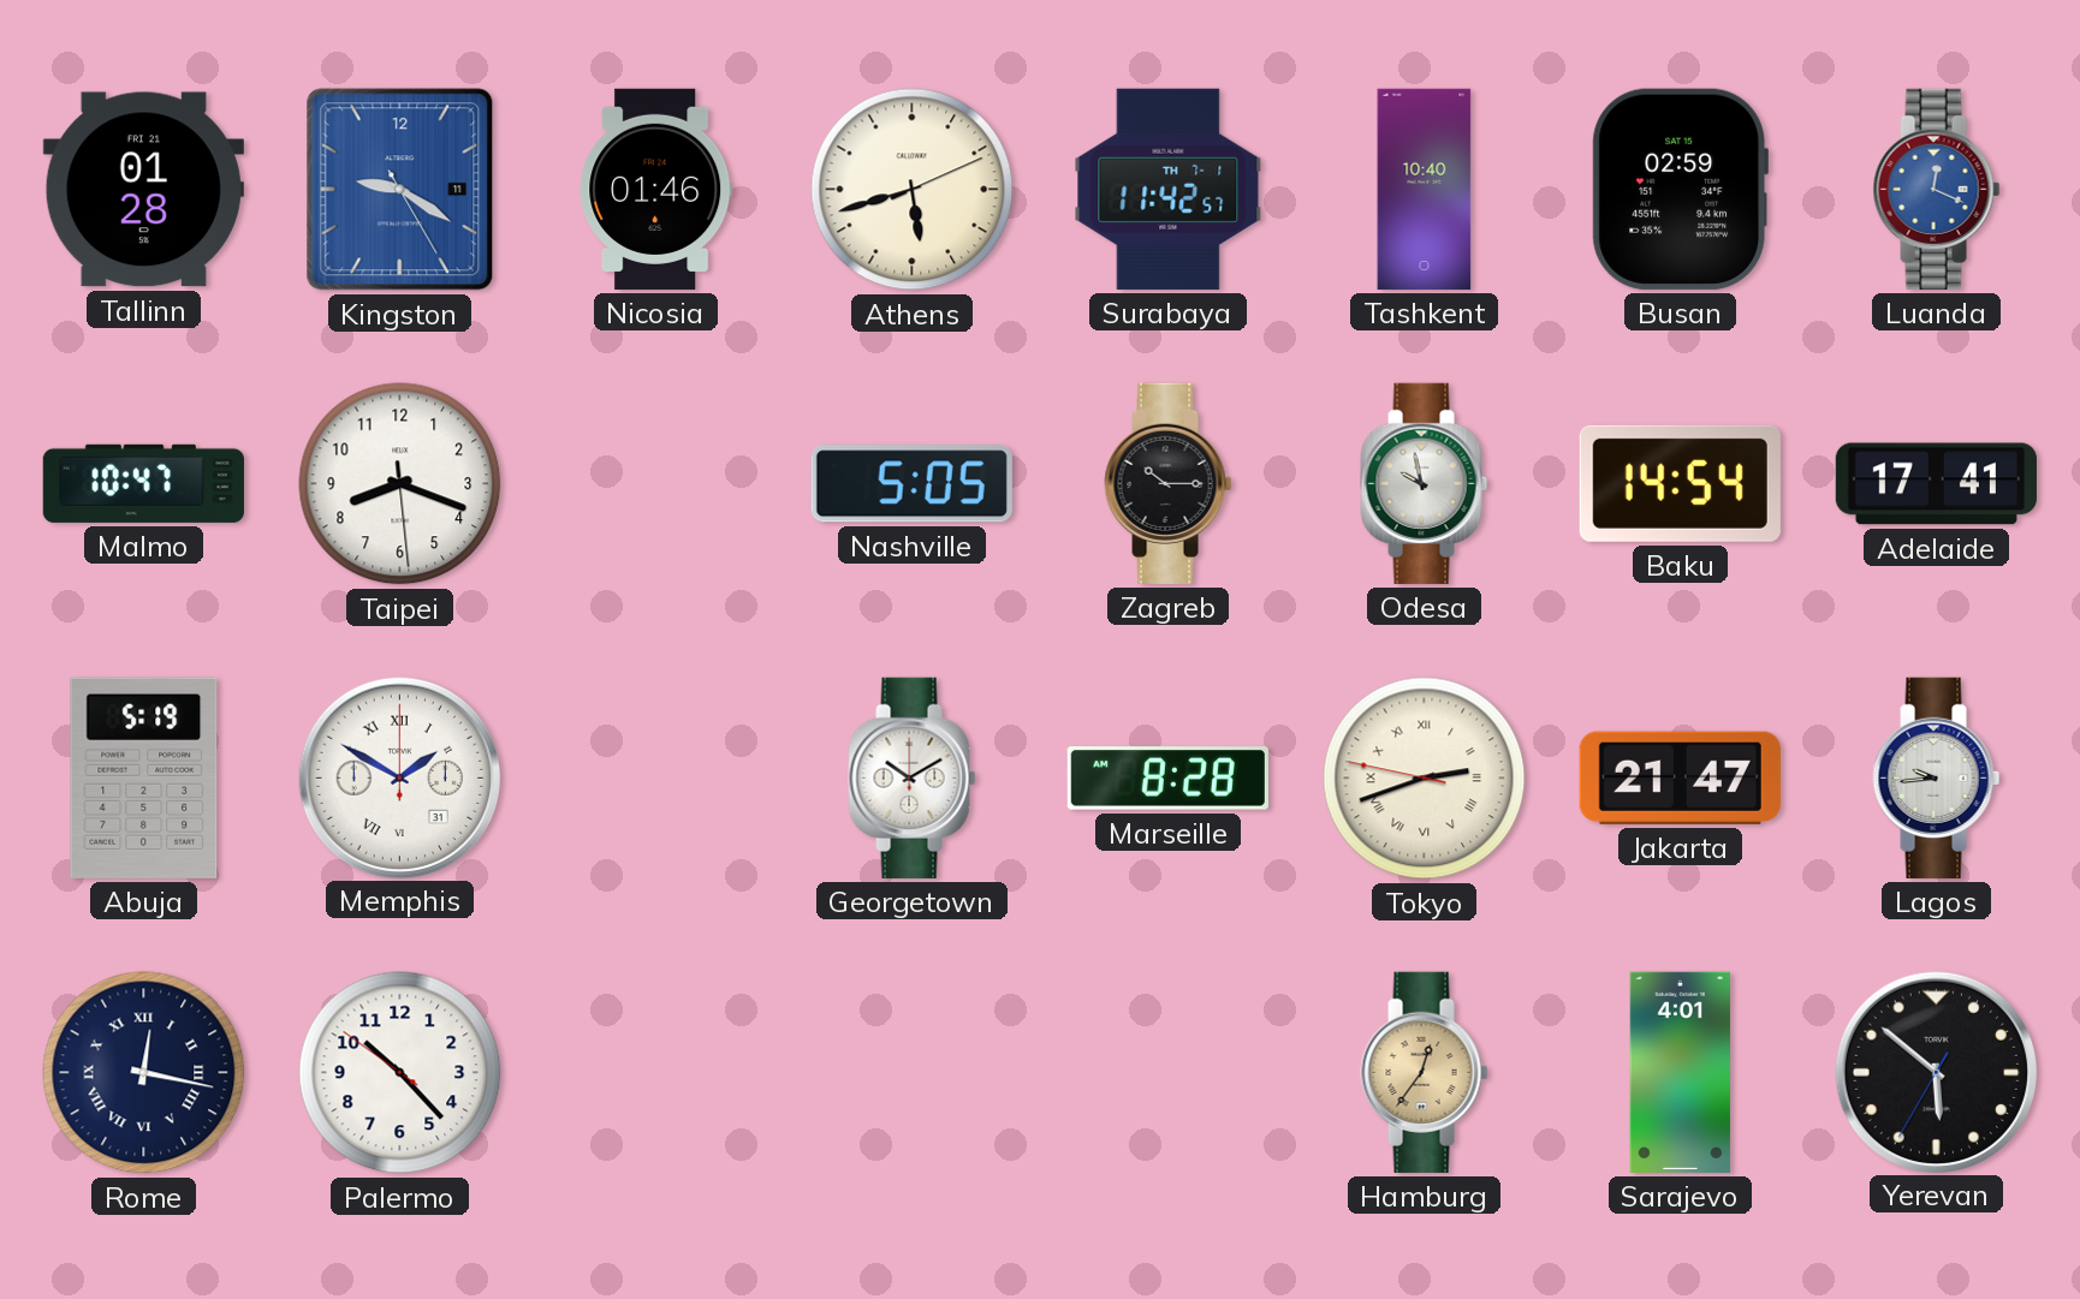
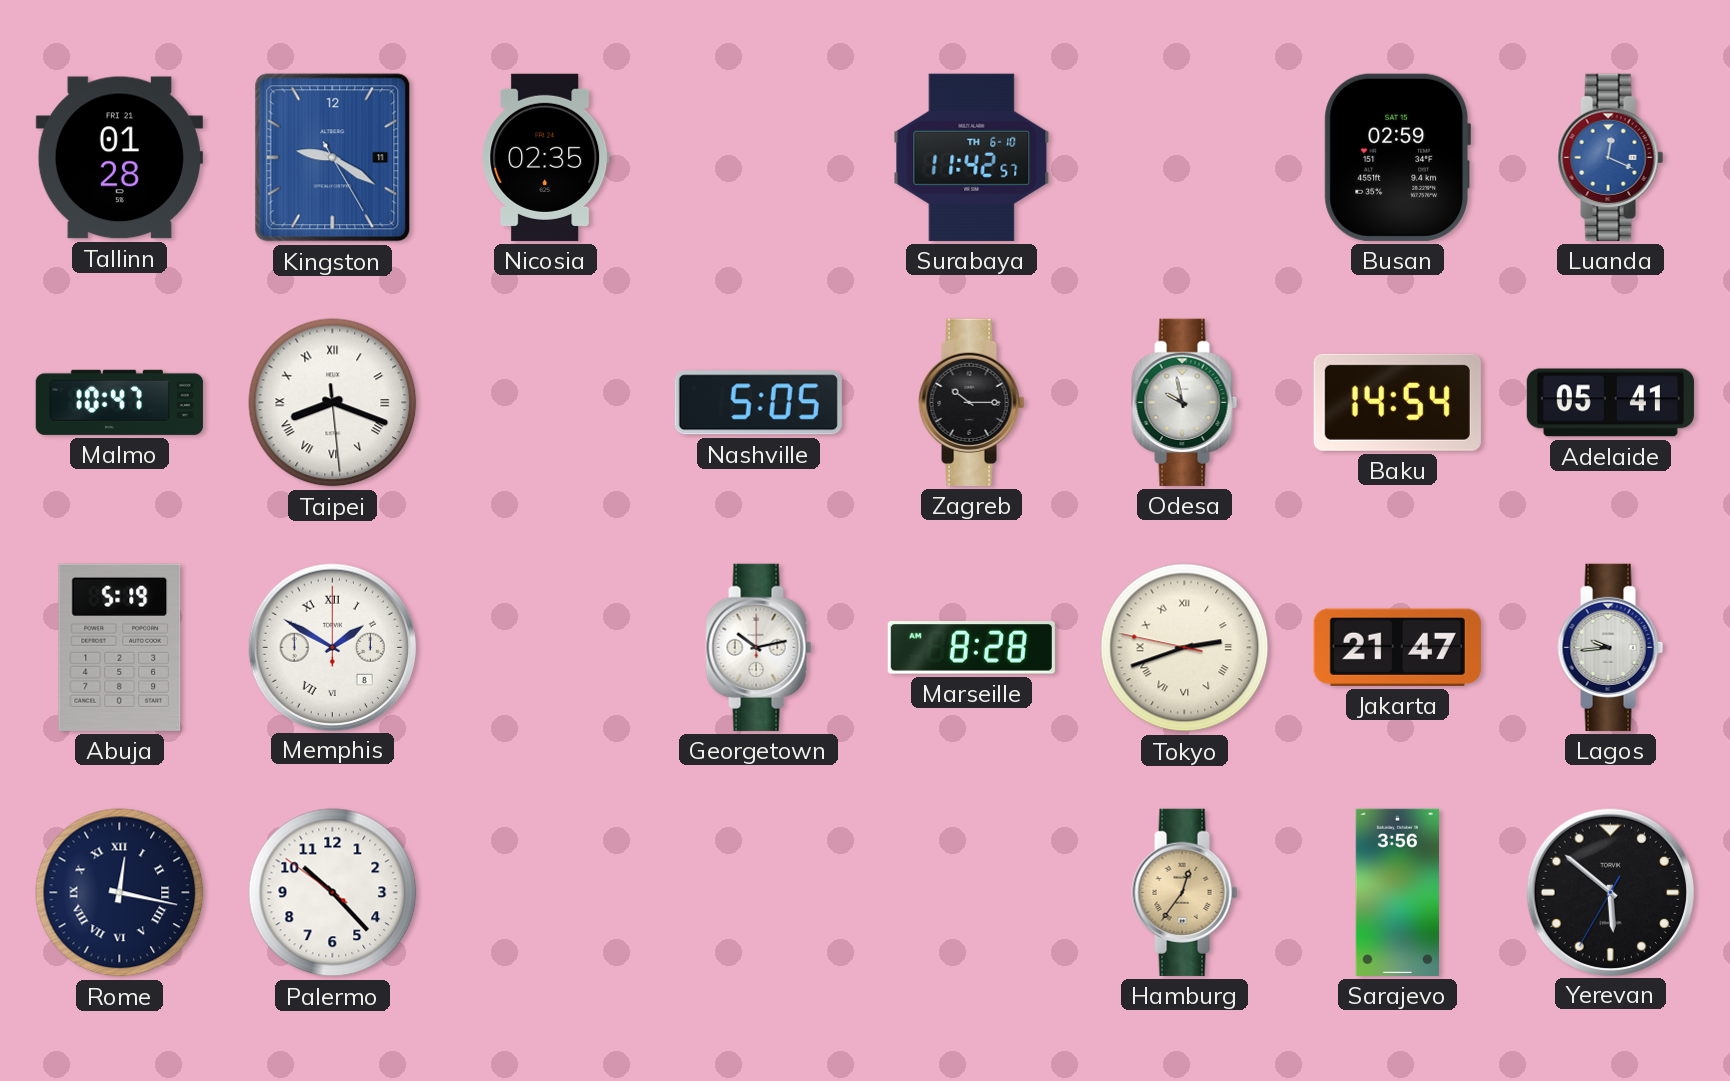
Nicosia: 01:46 -> 02:35 (546, 157)
Athens: 5:42 -> none (913, 190)
Surabaya date: TH 7-1 -> TH 6-10 (972, 157)
Tashkent: 10:40 -> none (1425, 189)
Taipei numerals: Arabic -> Roman (333, 403)
Adelaide: 17:41 -> 05:41 (1610, 403)
Memphis date: 31 -> 8 (332, 647)
Georgetown: 10:10 -> 10:13 (759, 647)
Sarajevo: 4:01 -> 3:56 (1397, 892)
